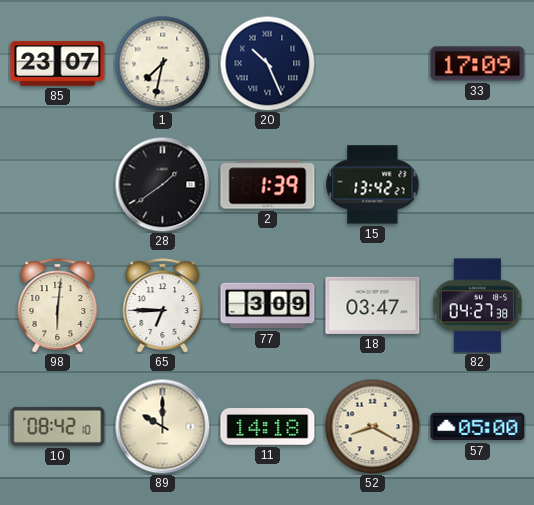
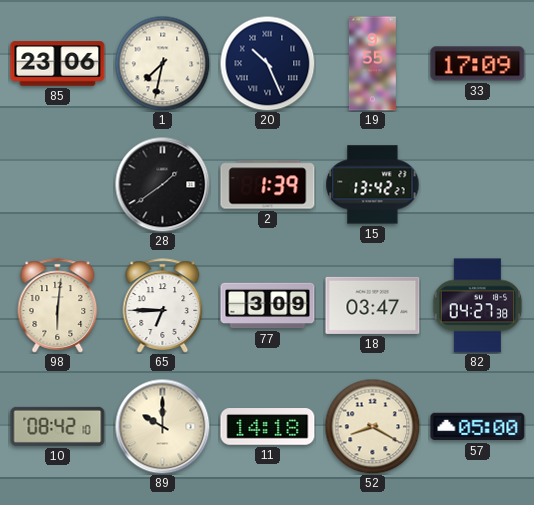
85: 23:07 -> 23:06 (58, 64)
19: none -> 9:55 (372, 64)
